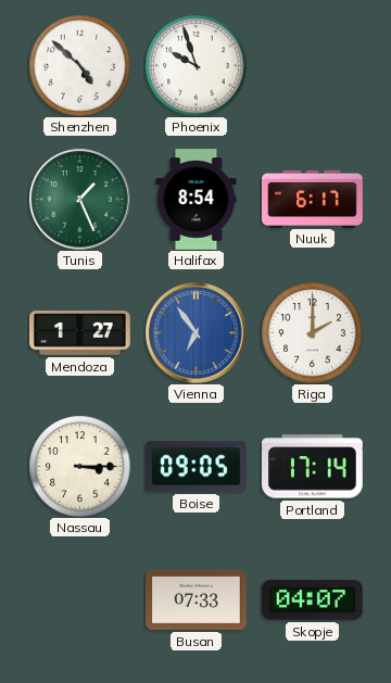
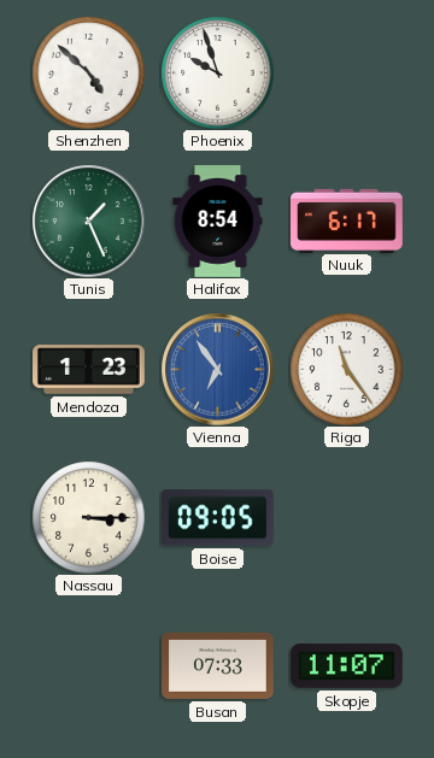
Mendoza: 1:27 -> 1:23 (89, 370)
Riga: 2:00 -> 11:24 (346, 369)
Portland: 17:14 -> none (312, 467)
Skopje: 04:07 -> 11:07 (347, 666)
